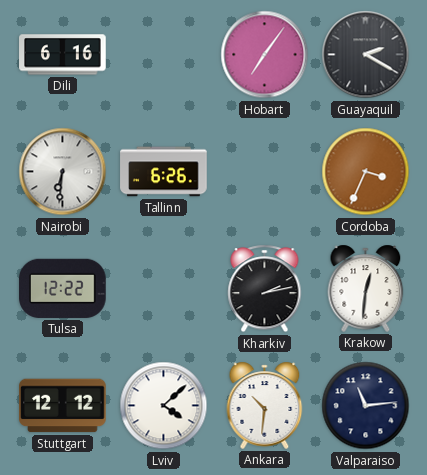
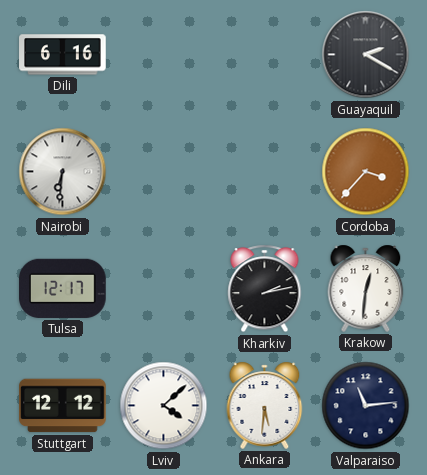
Hobart: 7:06 -> none (265, 55)
Tallinn: 6:26 -> none (164, 172)
Cordoba: 3:34 -> 3:37 (366, 172)
Tulsa: 12:22 -> 12:17 (63, 288)
Ankara: 10:31 -> 5:31 (265, 405)
